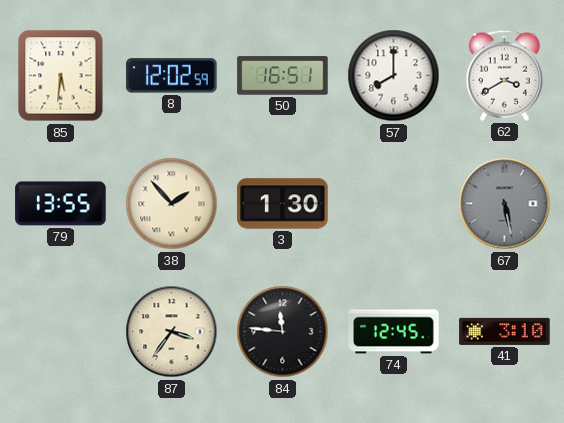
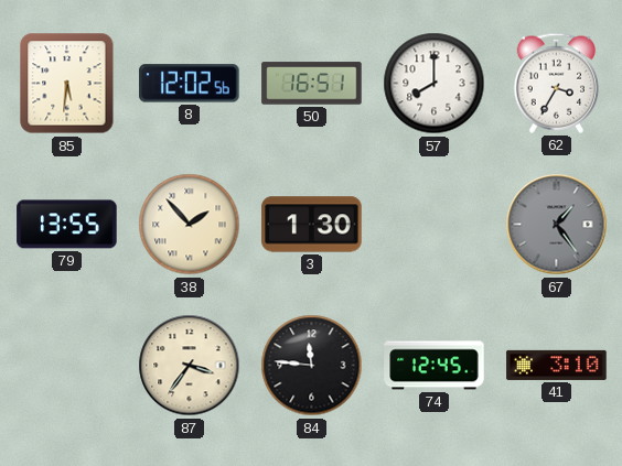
8: 12:02:59 -> 12:02:56 (190, 84)
62: 3:40 -> 3:35 (557, 83)
67: 5:28 -> 1:24 (557, 225)
